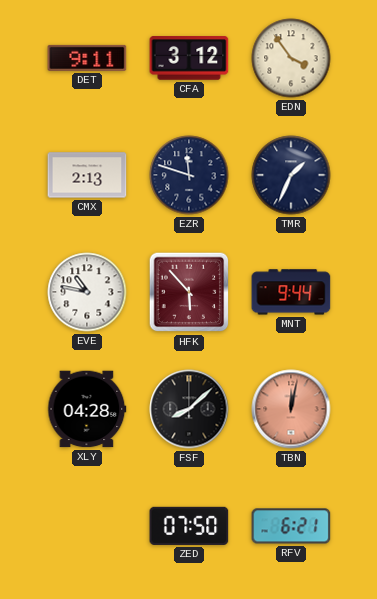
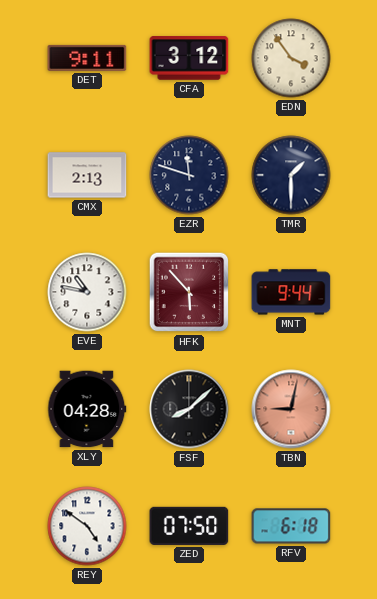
TMR: 1:34 -> 1:30 (291, 175)
TBN: 12:02 -> 9:02 (291, 409)
REY: none -> 4:51 (87, 526)
RFV: 6:21 -> 6:18 (291, 526)
